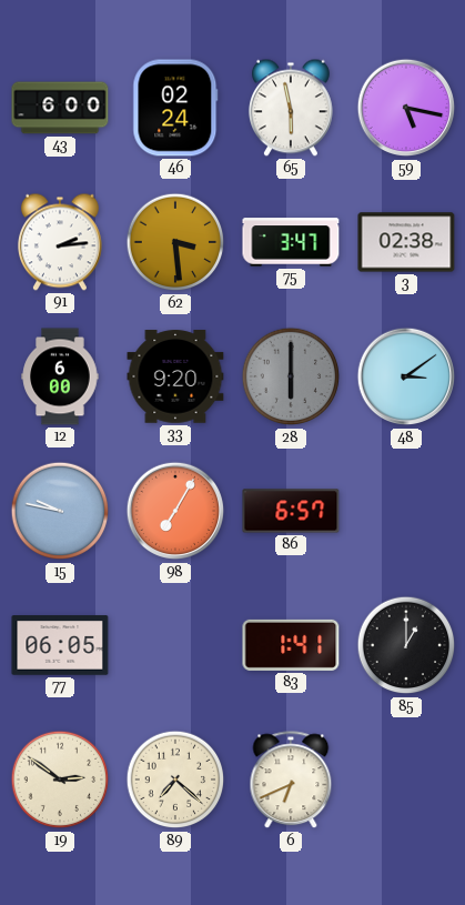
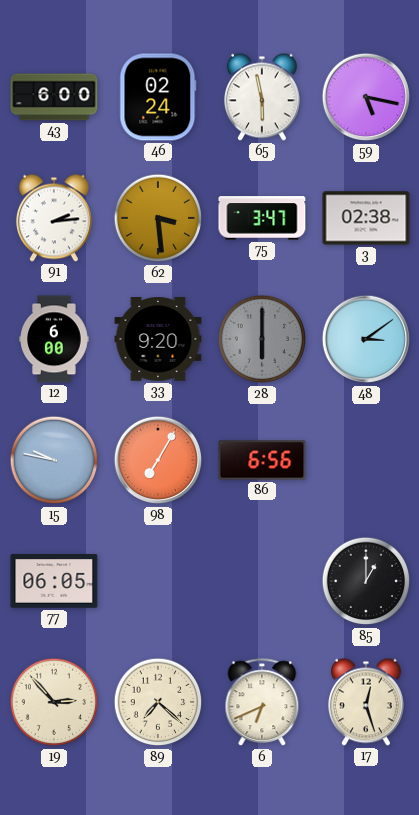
86: 6:57 -> 6:56 (262, 460)
83: 1:41 -> none (291, 645)
19: 2:51 -> 2:53 (54, 702)
17: none -> 12:27 (366, 702)
